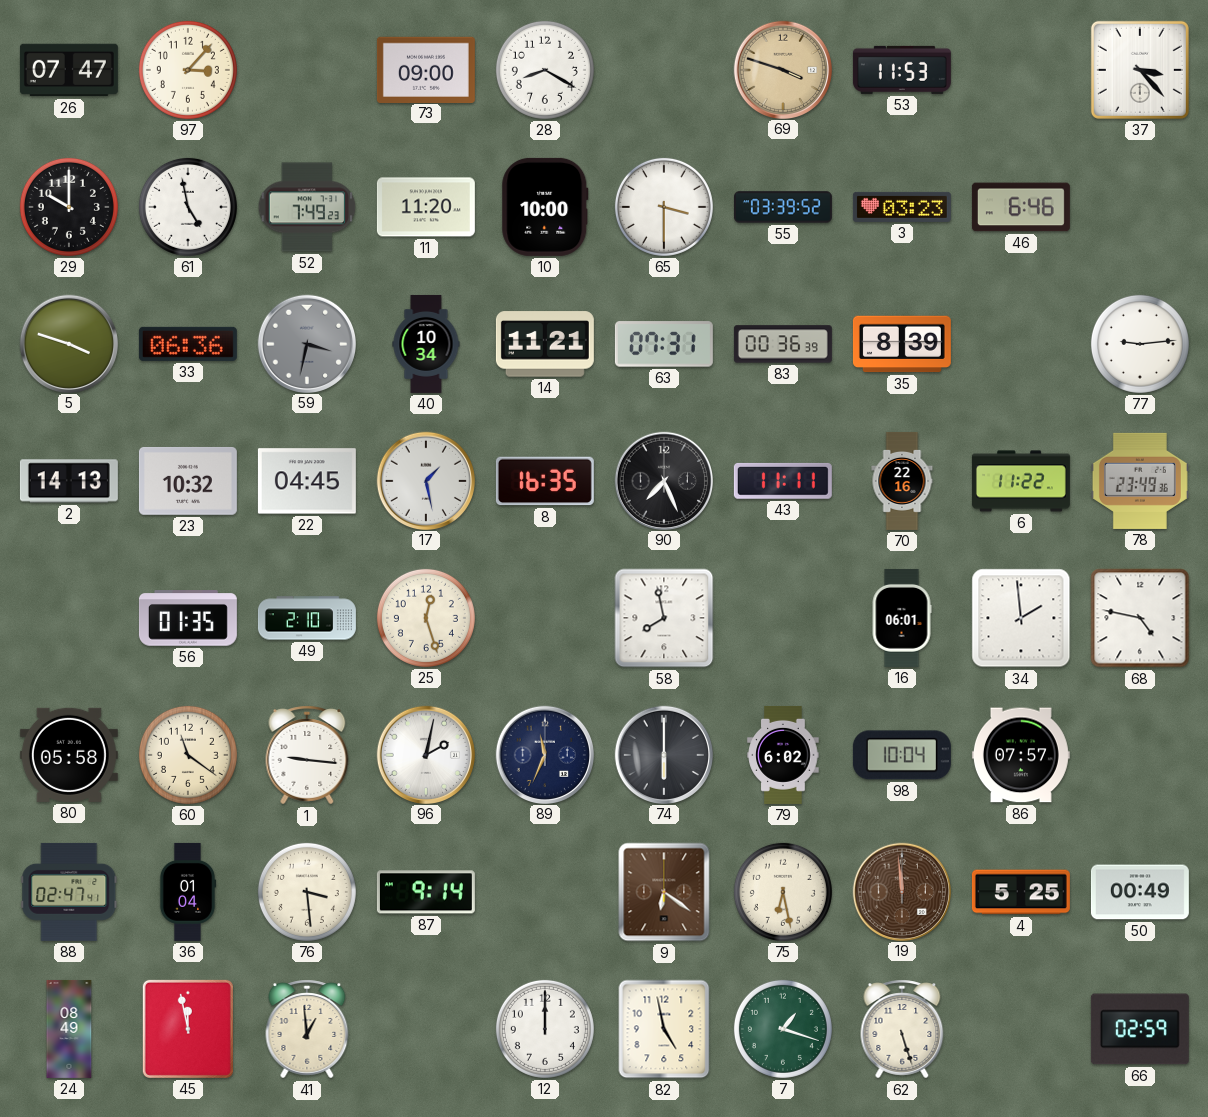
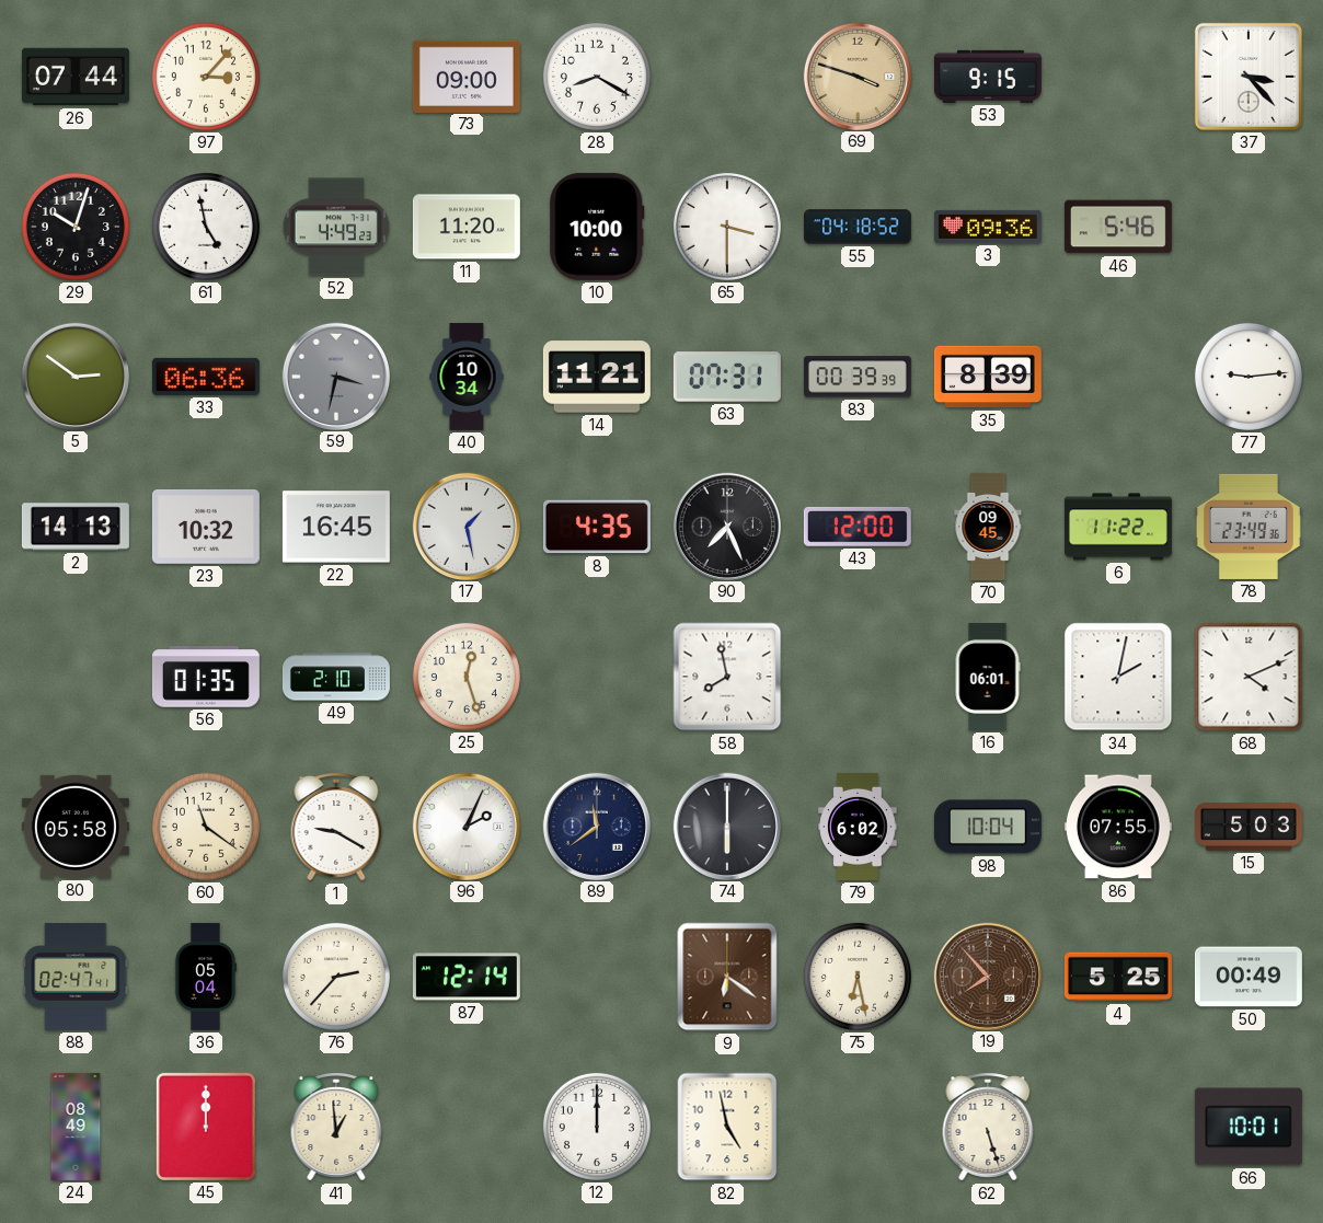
26: 07:47 -> 07:44 (76, 77)
53: 11:53 -> 9:15 (988, 77)
29: 10:00 -> 10:03 (76, 227)
52: 7:49 -> 4:49 (336, 227)
55: 03:39 -> 04:18 (858, 227)
3: 03:23 -> 09:36 (988, 227)
46: 6:46 -> 5:46 (1118, 227)
5: 3:48 -> 2:51 (74, 376)
83: 00:36 -> 00:39 (858, 377)
22: 04:45 -> 16:45 (336, 527)
8: 16:35 -> 4:35 (597, 527)
43: 11:11 -> 12:00 (858, 527)
70: 22:16 -> 09:45 (988, 527)
34: 1:59 -> 2:02 (1118, 677)
68: 4:47 -> 4:11 (1249, 677)
1: 9:16 -> 9:20 (336, 827)
96: 2:02 -> 2:04 (465, 826)
89: 11:34 -> 11:39 (596, 826)
86: 07:57 -> 07:55 (1118, 827)
15: none -> 5:03 (1249, 827)
36: 01:04 -> 05:04 (206, 977)
76: 3:29 -> 2:37 (336, 977)
87: 9:14 -> 12:14 (467, 977)
19: 11:59 -> 7:53 (987, 976)
45: 11:58 -> 12:00 (206, 1127)
7: 1:18 -> none (783, 1029)
66: 02:59 -> 10:01 (1249, 1127)
